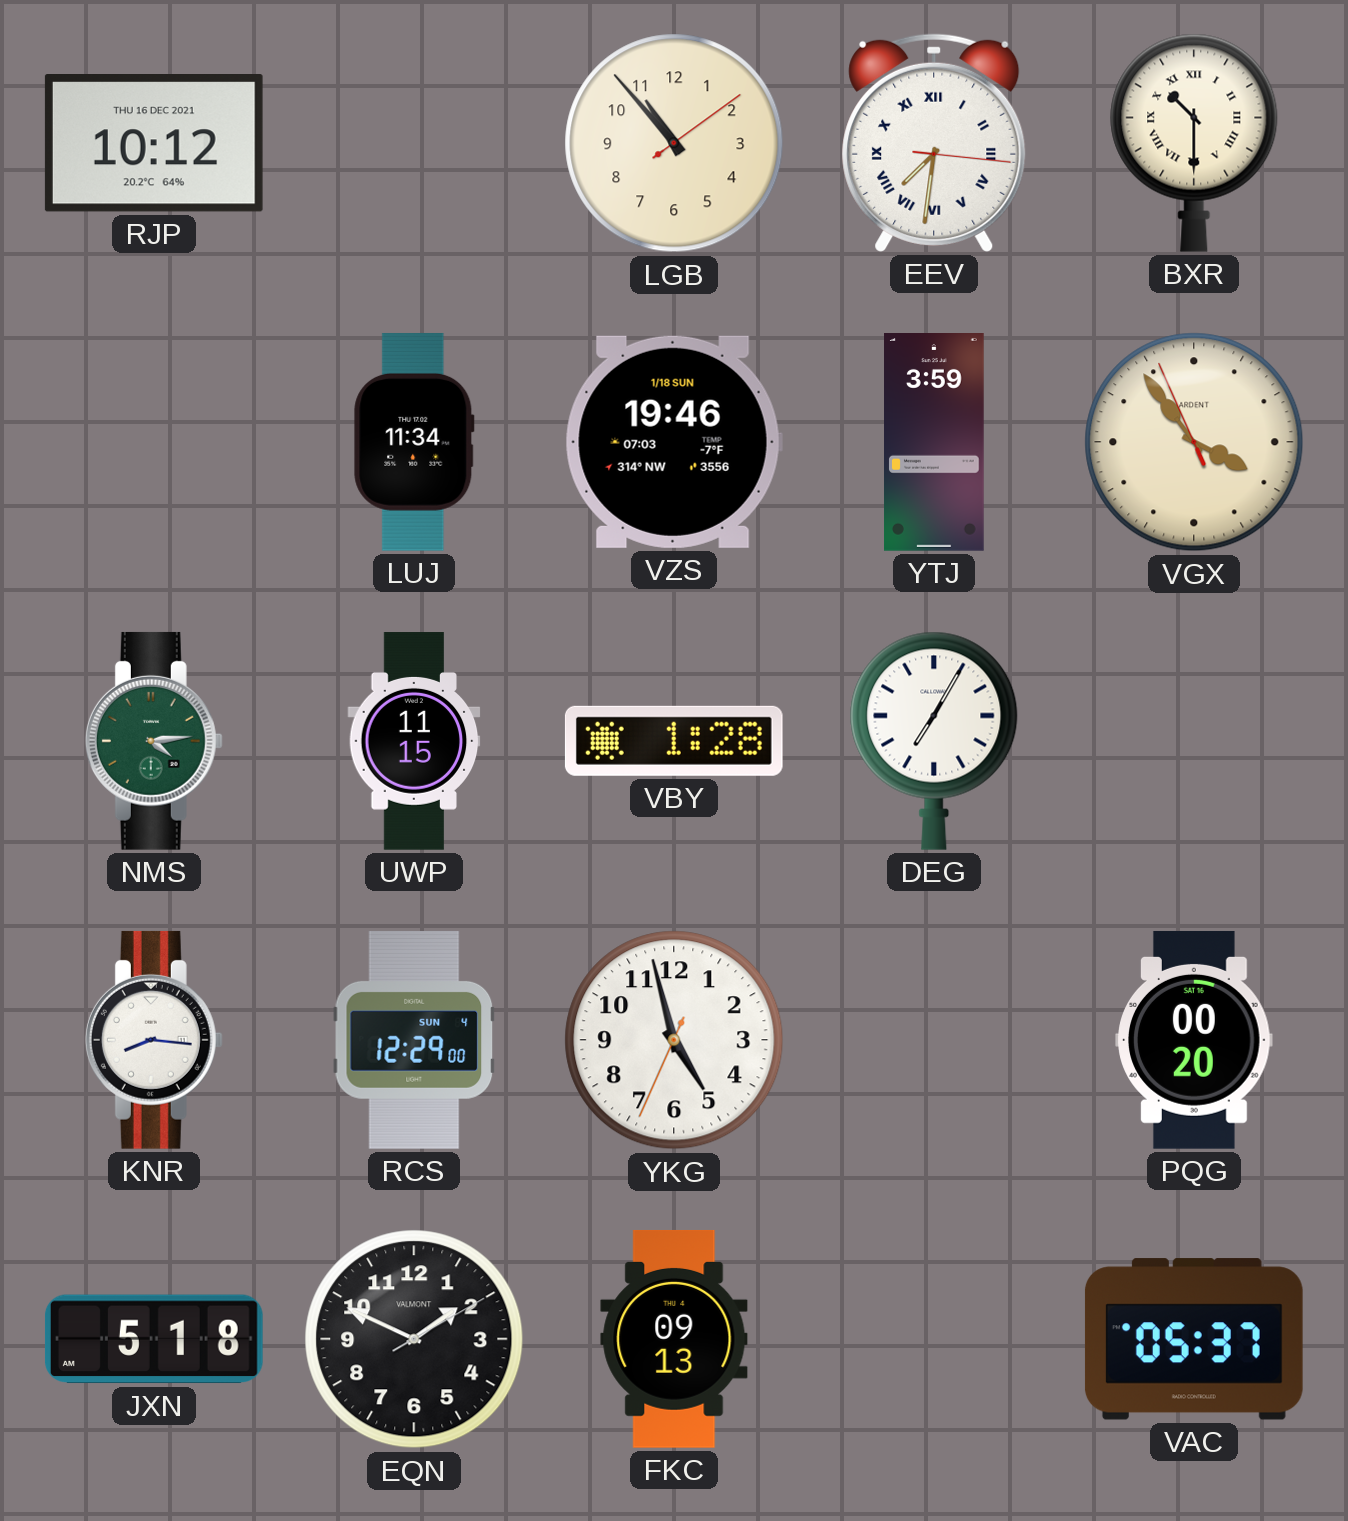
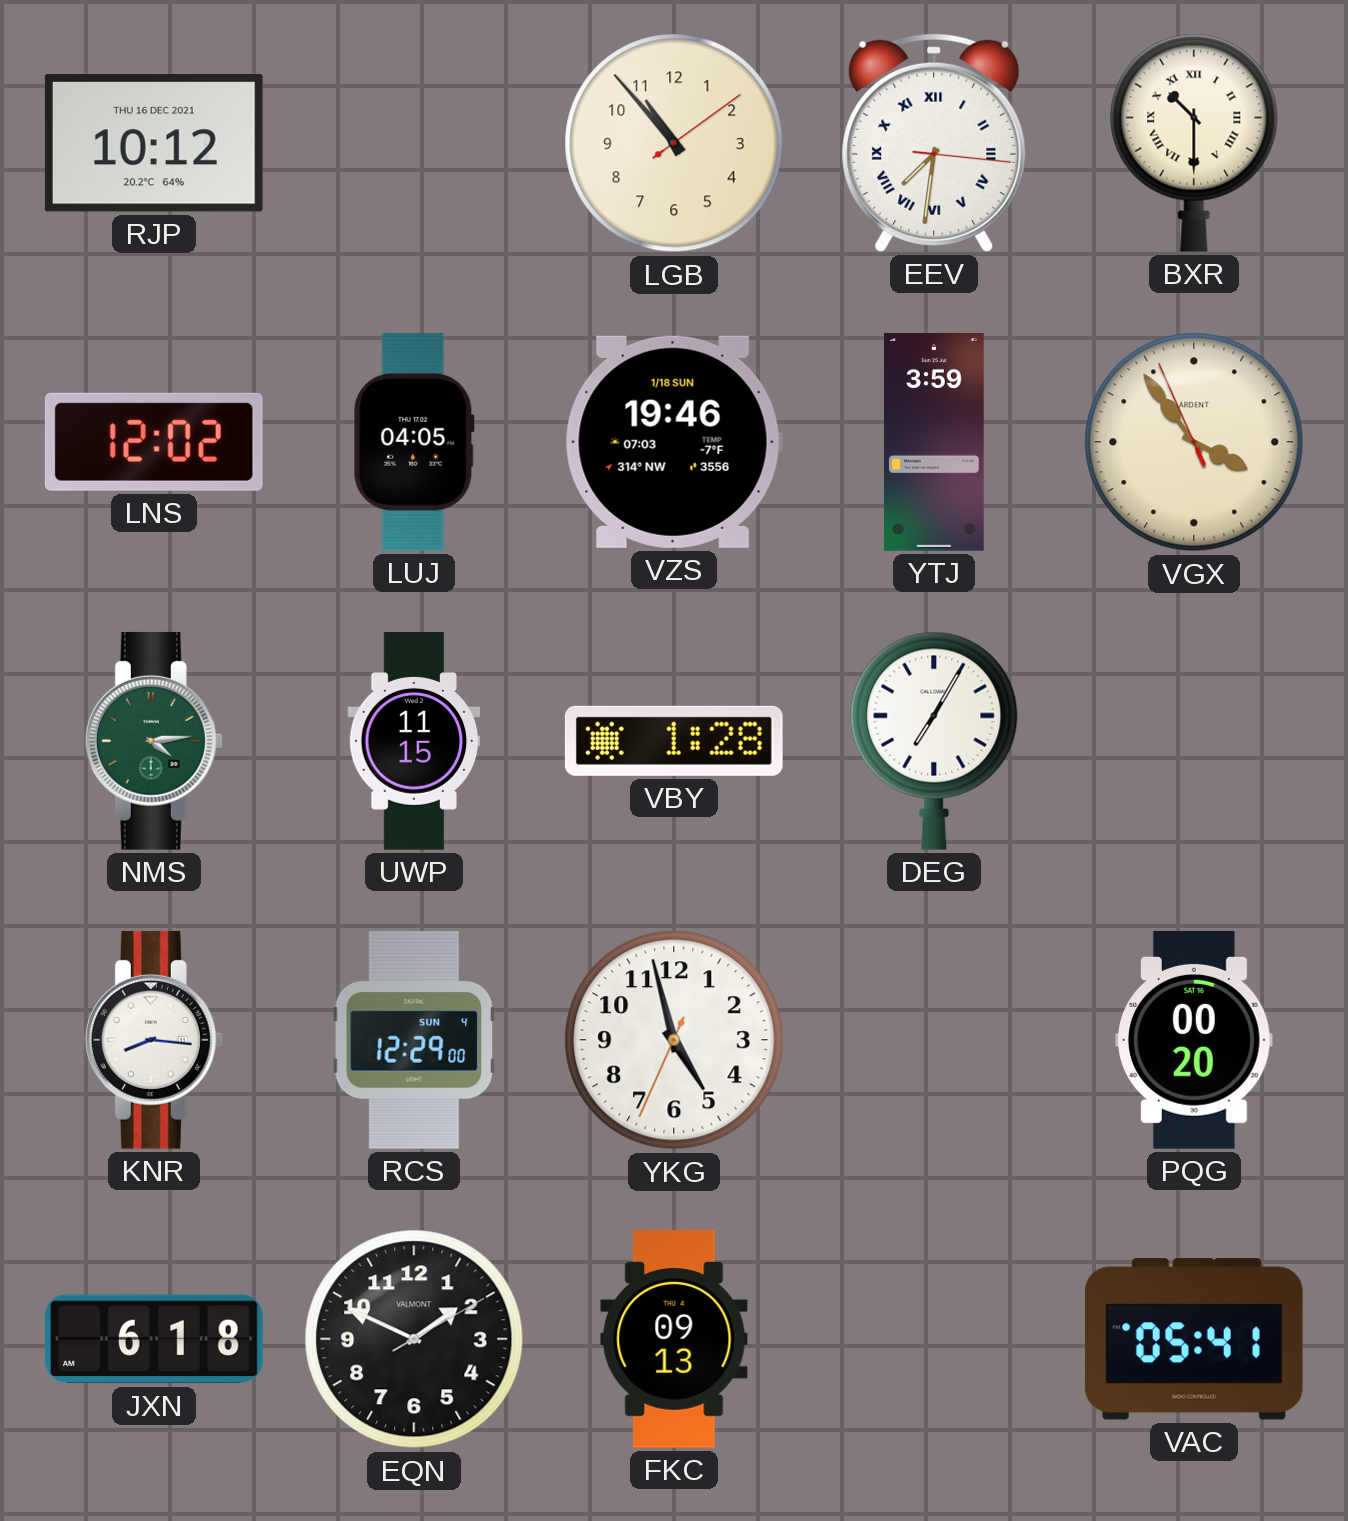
LNS: none -> 12:02 (154, 442)
LUJ: 11:34 -> 04:05 (414, 442)
JXN: 5:18 -> 6:18 (154, 1339)
VAC: 05:37 -> 05:41 (1194, 1339)
